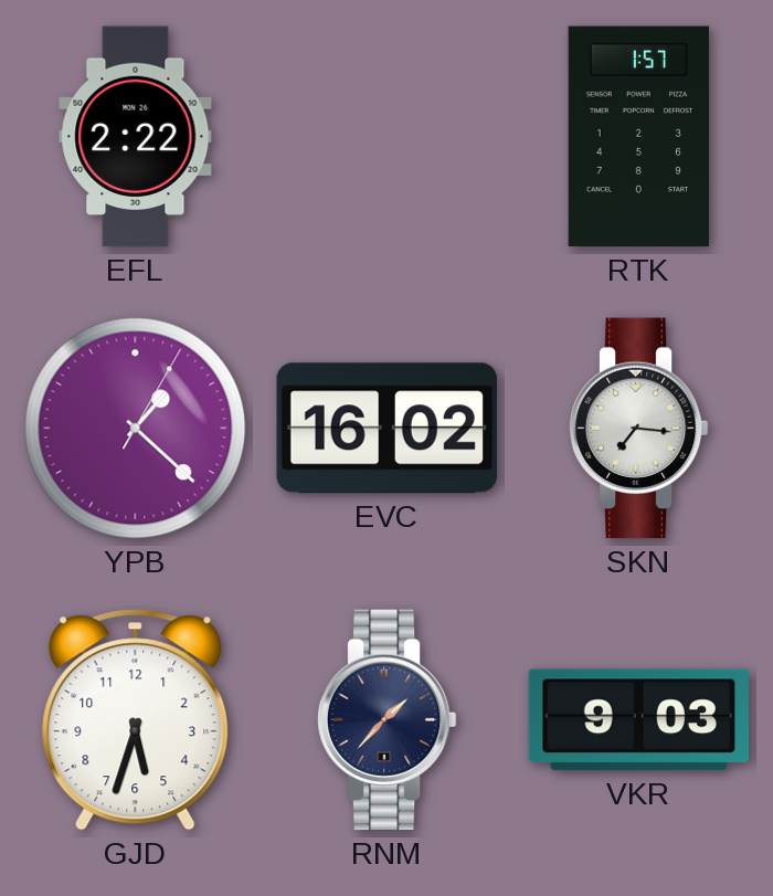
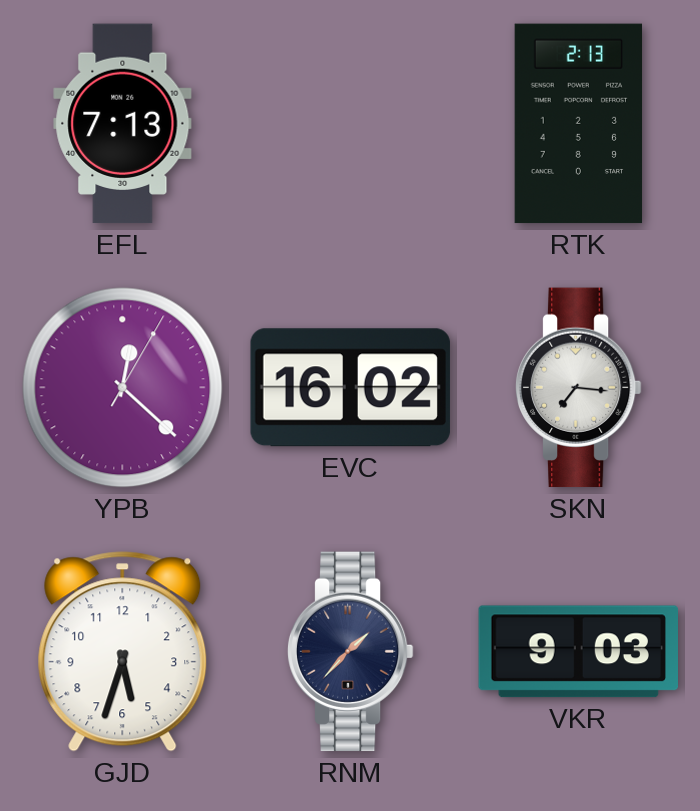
EFL: 2:22 -> 7:13 (123, 124)
RTK: 1:57 -> 2:13 (579, 124)
YPB: 1:22 -> 12:22 (123, 388)
